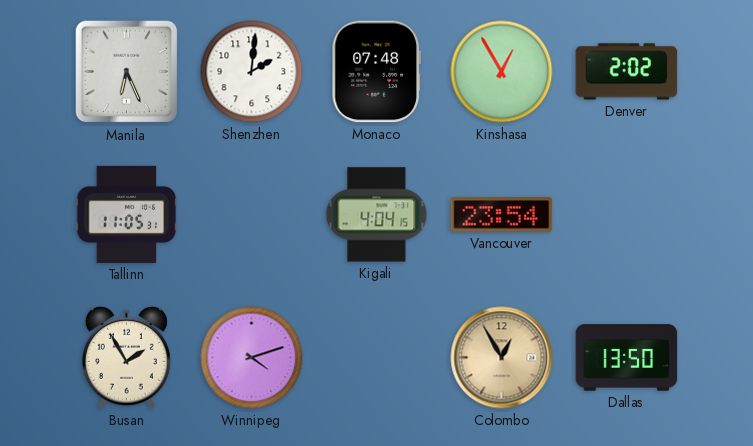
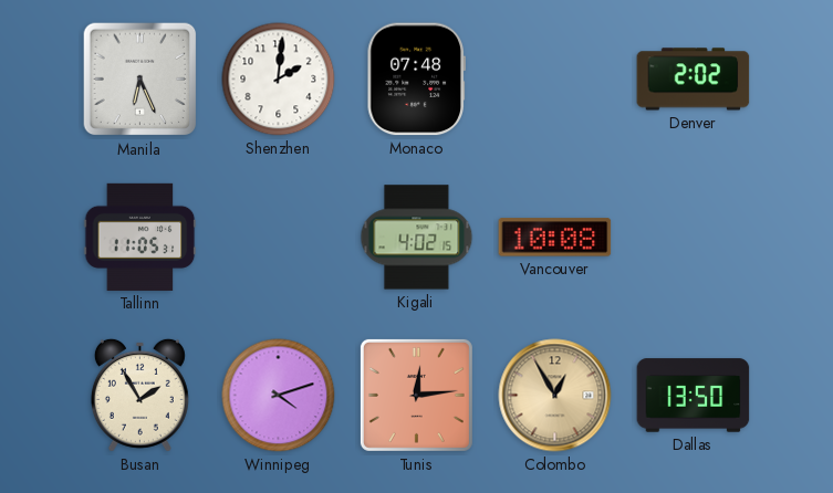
Kinshasa: 12:55 -> none (502, 72)
Kigali: 4:04 -> 4:02 (417, 238)
Vancouver: 23:54 -> 10:08 (555, 238)
Tunis: none -> 12:14 (416, 395)
